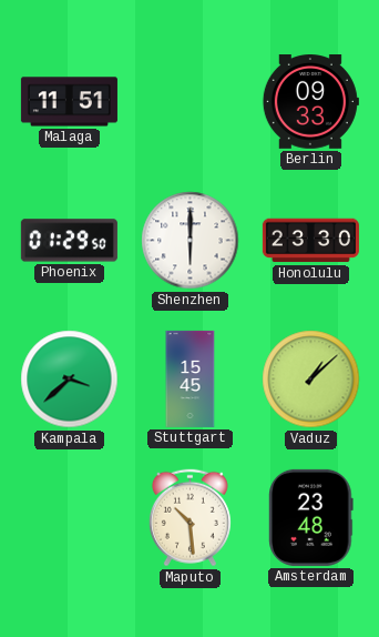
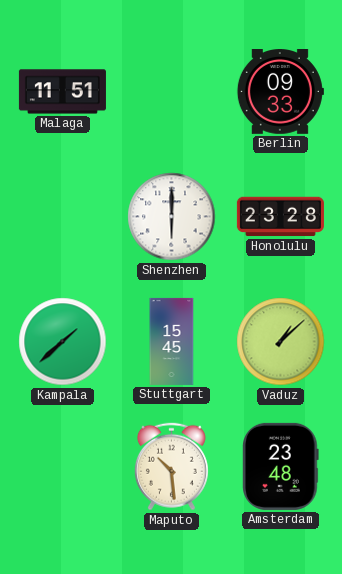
Phoenix: 01:29 -> none (69, 241)
Honolulu: 23:30 -> 23:28 (280, 217)
Kampala: 3:38 -> 1:38 (63, 342)
